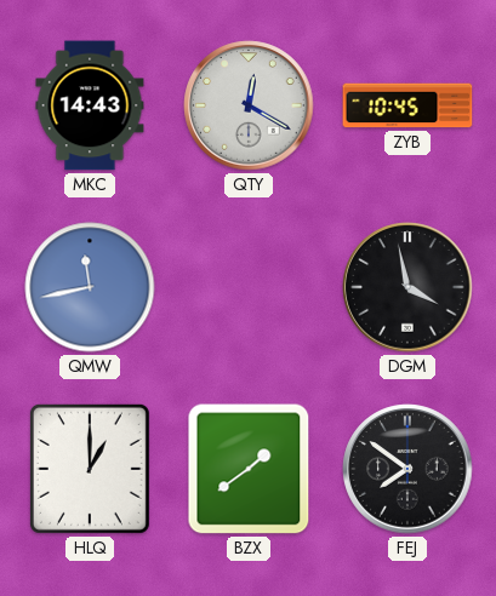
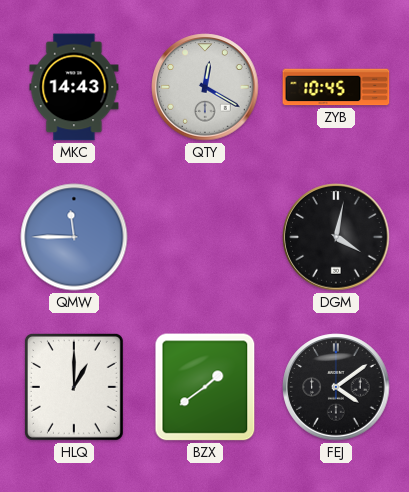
QMW: 11:43 -> 11:45 (74, 237)
DGM: 3:58 -> 4:02 (336, 237)
FEJ: 7:51 -> 4:09 (336, 387)
